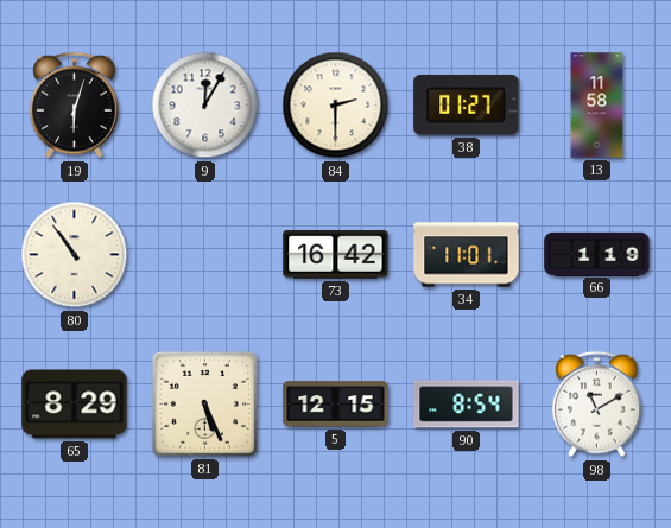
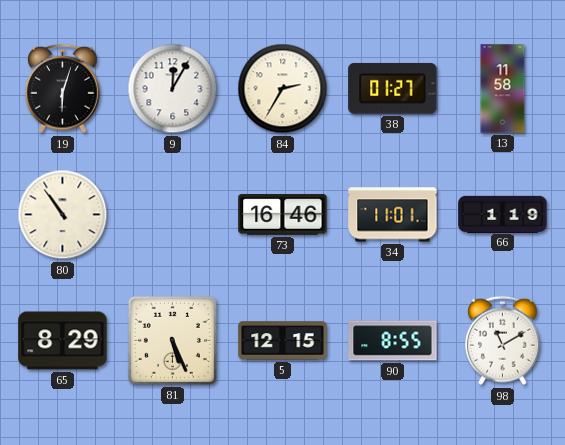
84: 2:30 -> 2:35 (283, 89)
73: 16:42 -> 16:46 (283, 215)
90: 8:54 -> 8:55 (393, 341)
